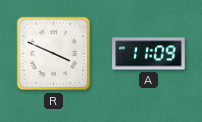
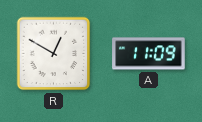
R: 3:49 -> 12:50 (54, 54)
